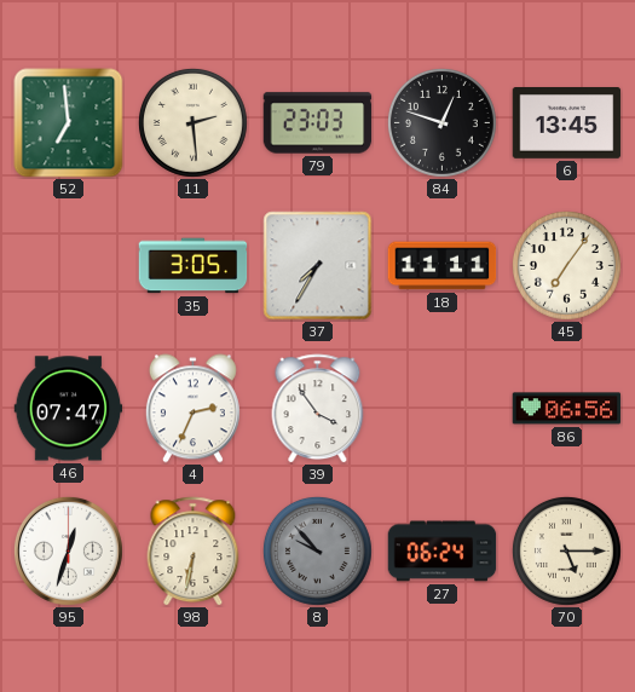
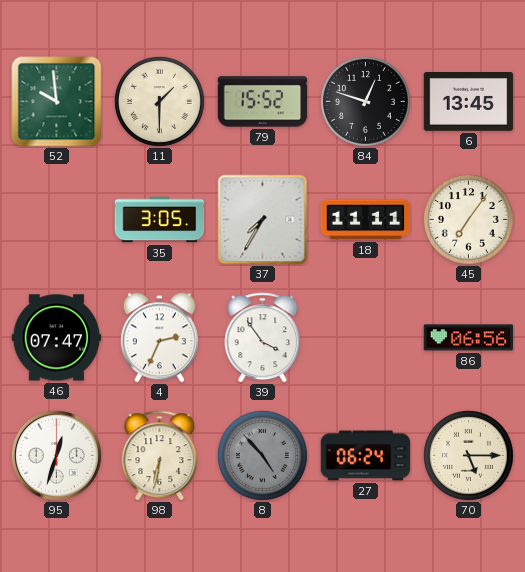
52: 6:59 -> 9:59 (57, 102)
11: 2:29 -> 1:30 (159, 101)
79: 23:03 -> 15:52 (263, 102)
8: 9:53 -> 4:53 (262, 455)
